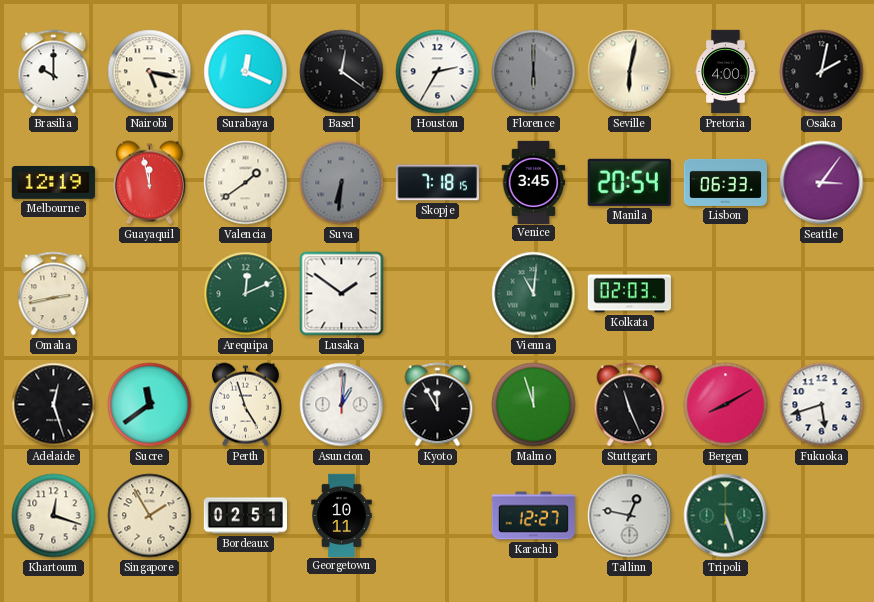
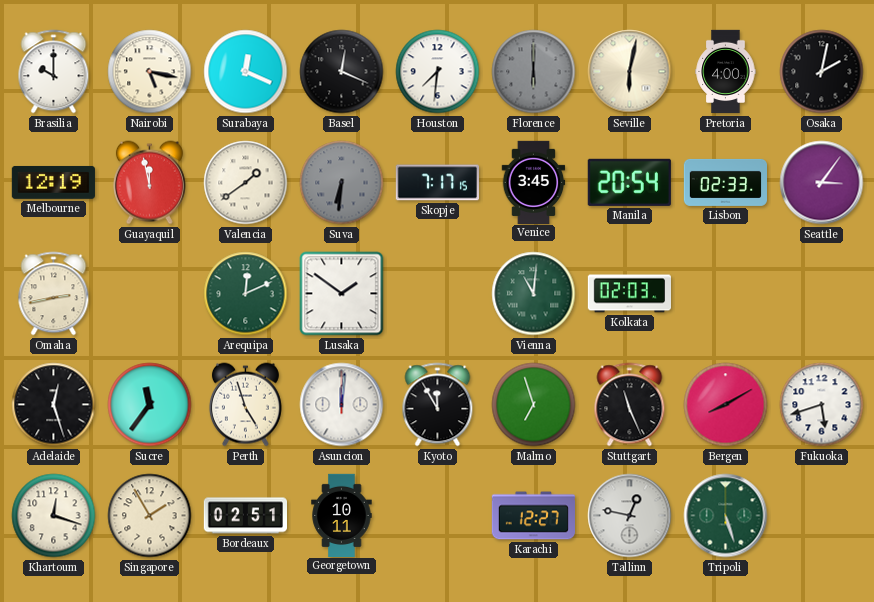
Basel: 12:21 -> 12:19 (342, 72)
Houston: 2:35 -> 7:31 (438, 72)
Skopje: 7:18 -> 7:17 (437, 183)
Lisbon: 06:33 -> 02:33 (725, 182)
Sucre: 11:39 -> 11:36 (150, 405)
Asuncion: 1:01 -> 12:01 (342, 405)
Malmo: 11:57 -> 6:57 (534, 405)
